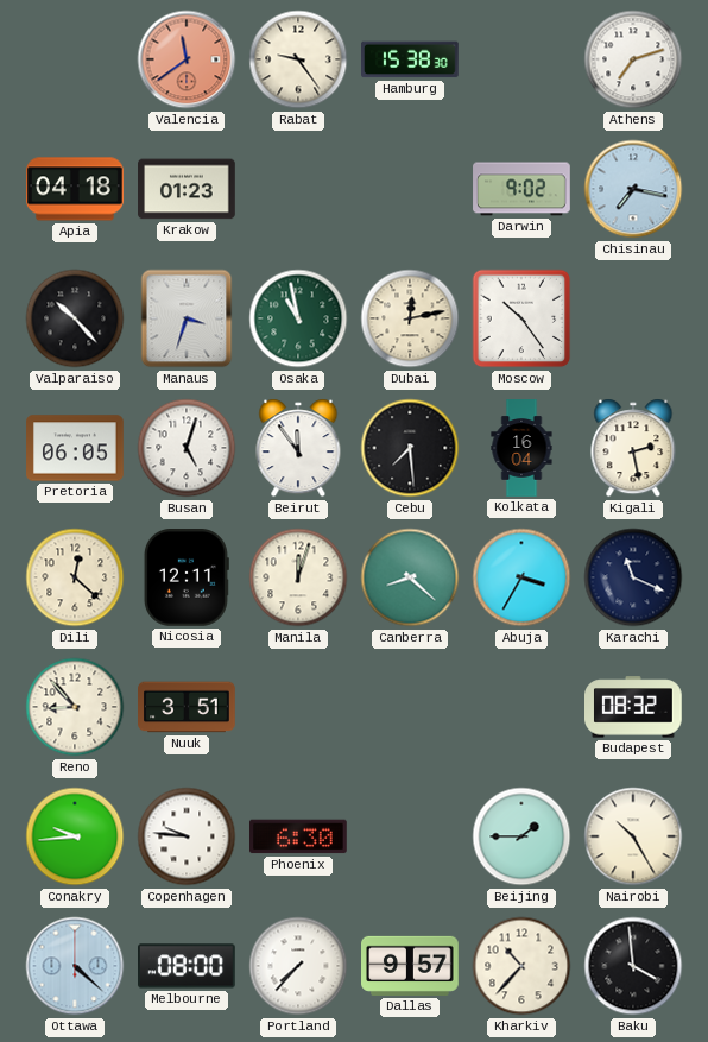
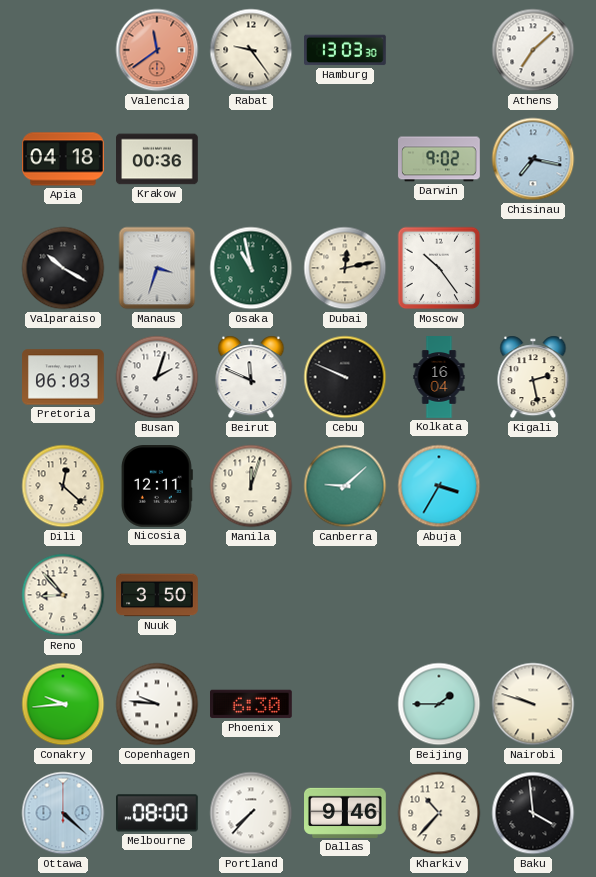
Hamburg: 15:38 -> 13:03 (346, 50)
Athens: 7:12 -> 7:08 (533, 50)
Krakow: 01:23 -> 00:36 (158, 159)
Valparaiso: 10:23 -> 10:20 (63, 268)
Pretoria: 06:05 -> 06:03 (63, 377)
Busan: 5:03 -> 2:03 (157, 377)
Beirut: 11:54 -> 11:49 (251, 377)
Cebu: 7:29 -> 9:49 (345, 377)
Canberra: 8:22 -> 9:08 (345, 486)
Karachi: 11:19 -> none (633, 577)
Nuuk: 3:51 -> 3:50 (158, 595)
Budapest: 08:32 -> none (634, 707)
Nairobi: 10:25 -> 9:48 (533, 704)
Dallas: 9:57 -> 9:46 (346, 813)
